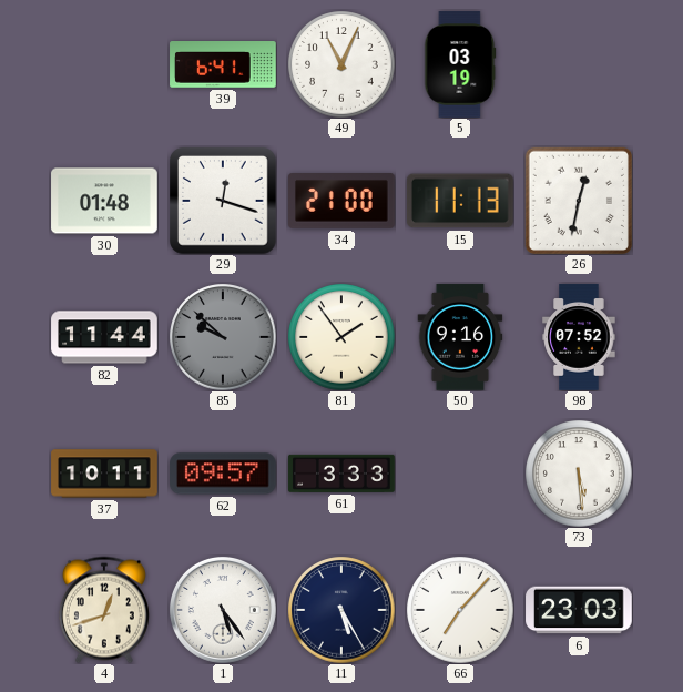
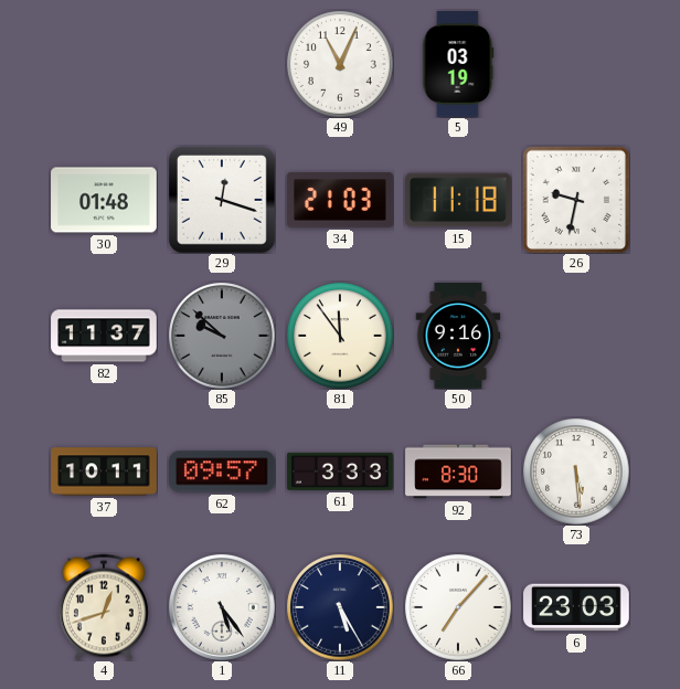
39: 6:41 -> none (223, 65)
34: 21:00 -> 21:03 (340, 201)
15: 11:13 -> 11:18 (458, 200)
26: 12:32 -> 9:32 (575, 199)
82: 11:44 -> 11:37 (104, 336)
81: 1:54 -> 11:54 (340, 336)
98: 07:52 -> none (579, 337)
92: none -> 8:30 (458, 471)
